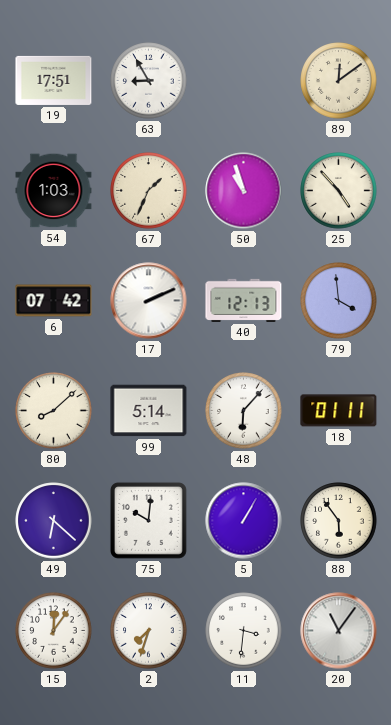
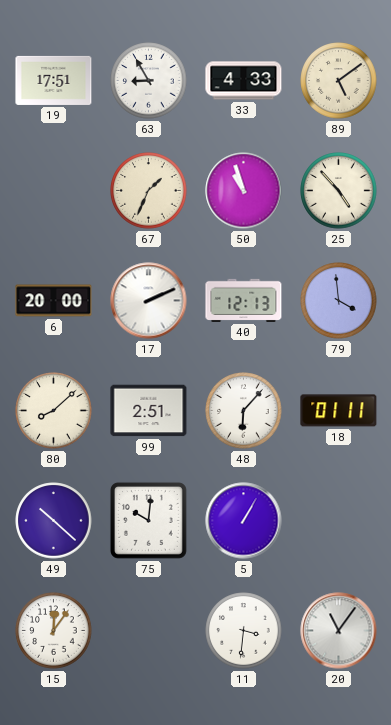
33: none -> 4:33 (244, 81)
89: 12:09 -> 5:09 (339, 81)
54: 1:03 -> none (54, 191)
6: 07:42 -> 20:00 (54, 301)
99: 5:14 -> 2:51 (149, 411)
49: 6:22 -> 10:22 (54, 521)
88: 5:54 -> none (339, 521)
2: 7:33 -> none (149, 631)
